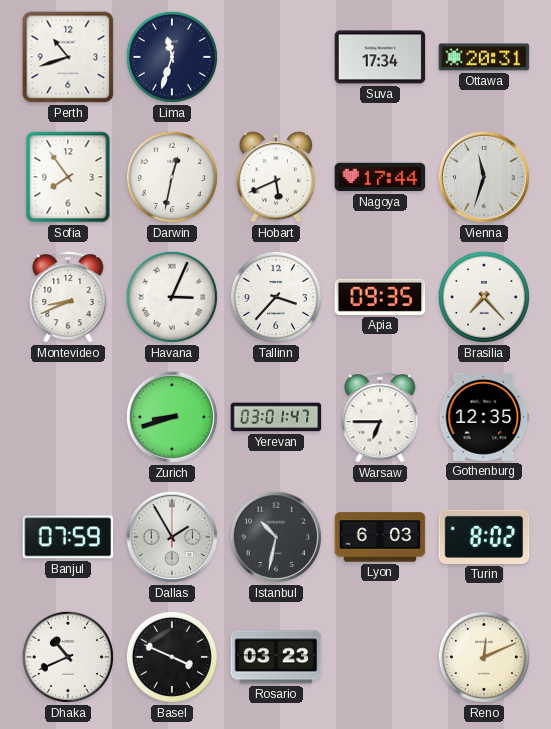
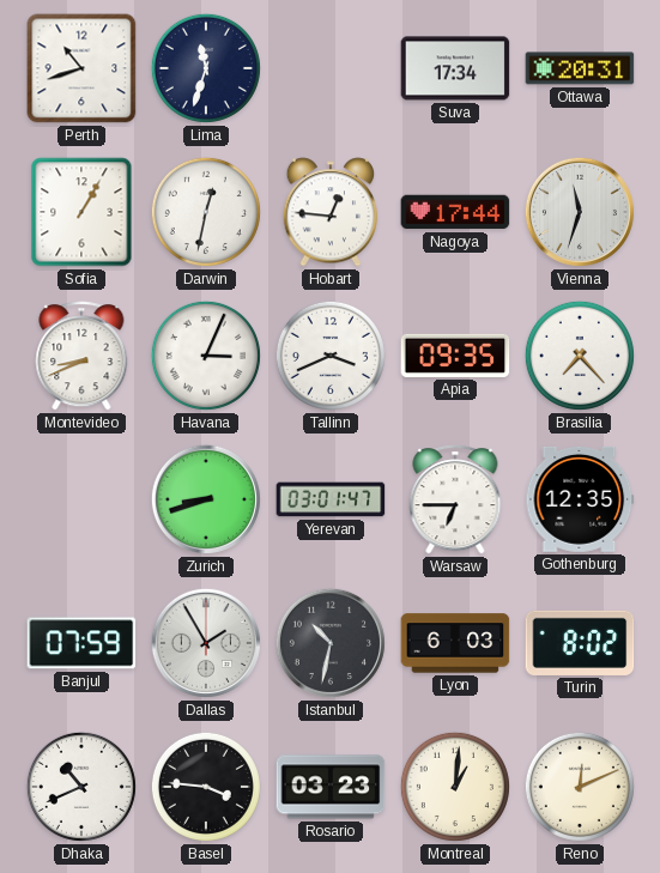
Sofia: 7:54 -> 1:05 (81, 212)
Hobart: 5:41 -> 12:46 (331, 212)
Tallinn: 3:37 -> 3:41 (331, 356)
Basel: 3:49 -> 3:46 (206, 787)
Montreal: none -> 1:01 (455, 787)
